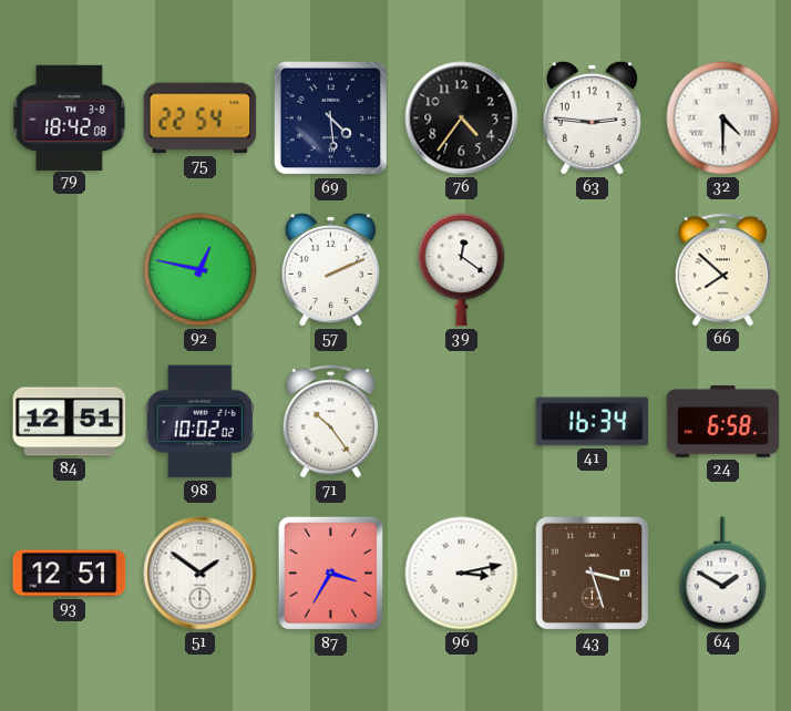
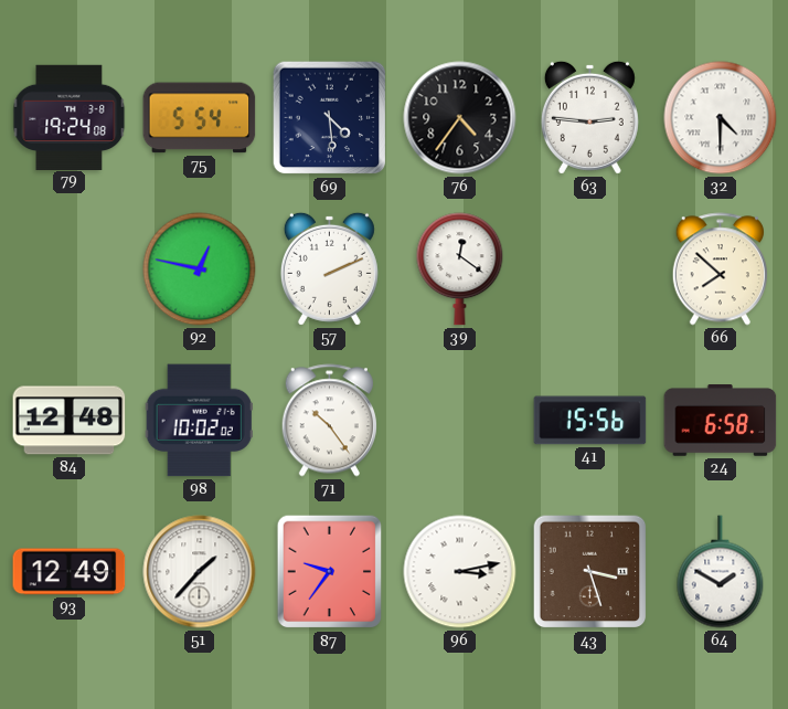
79: 18:42 -> 19:24 (70, 117)
75: 22:54 -> 5:54 (200, 118)
84: 12:51 -> 12:48 (70, 421)
41: 16:34 -> 15:56 (590, 421)
93: 12:51 -> 12:49 (70, 572)
51: 1:51 -> 1:37 (200, 572)
87: 3:35 -> 9:36 (330, 572)
